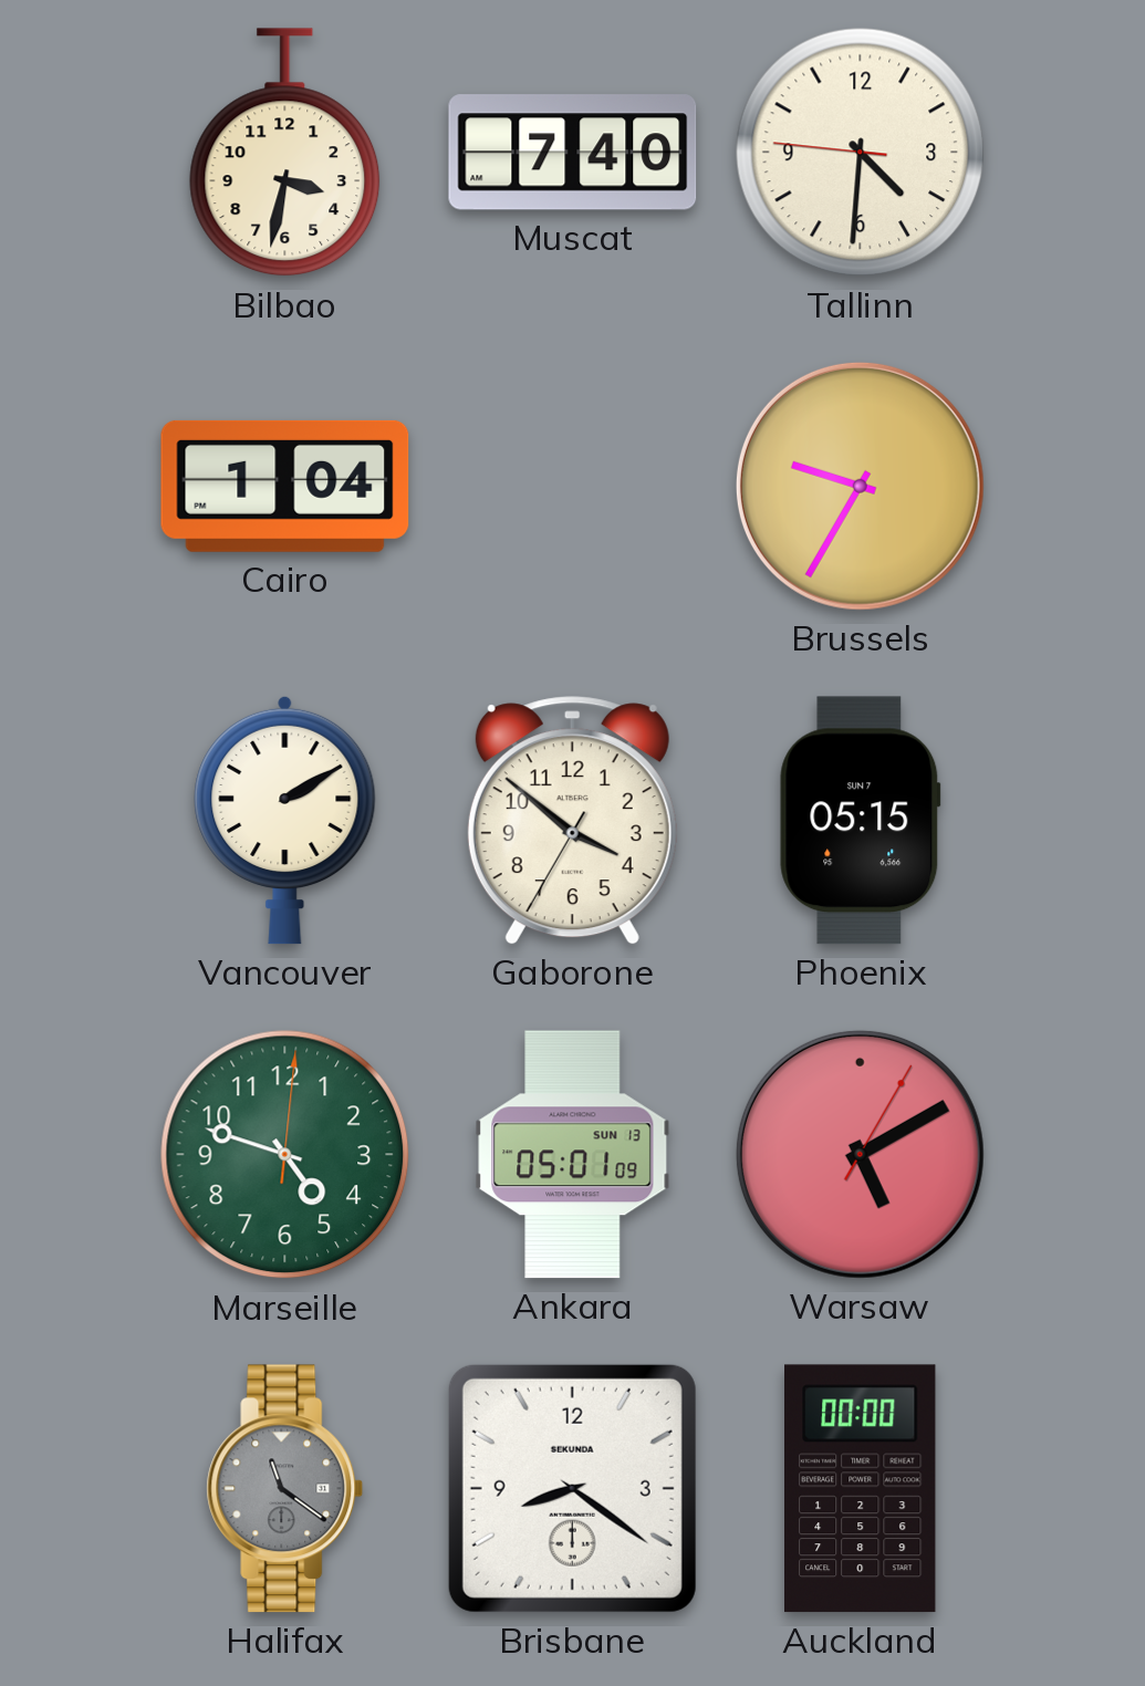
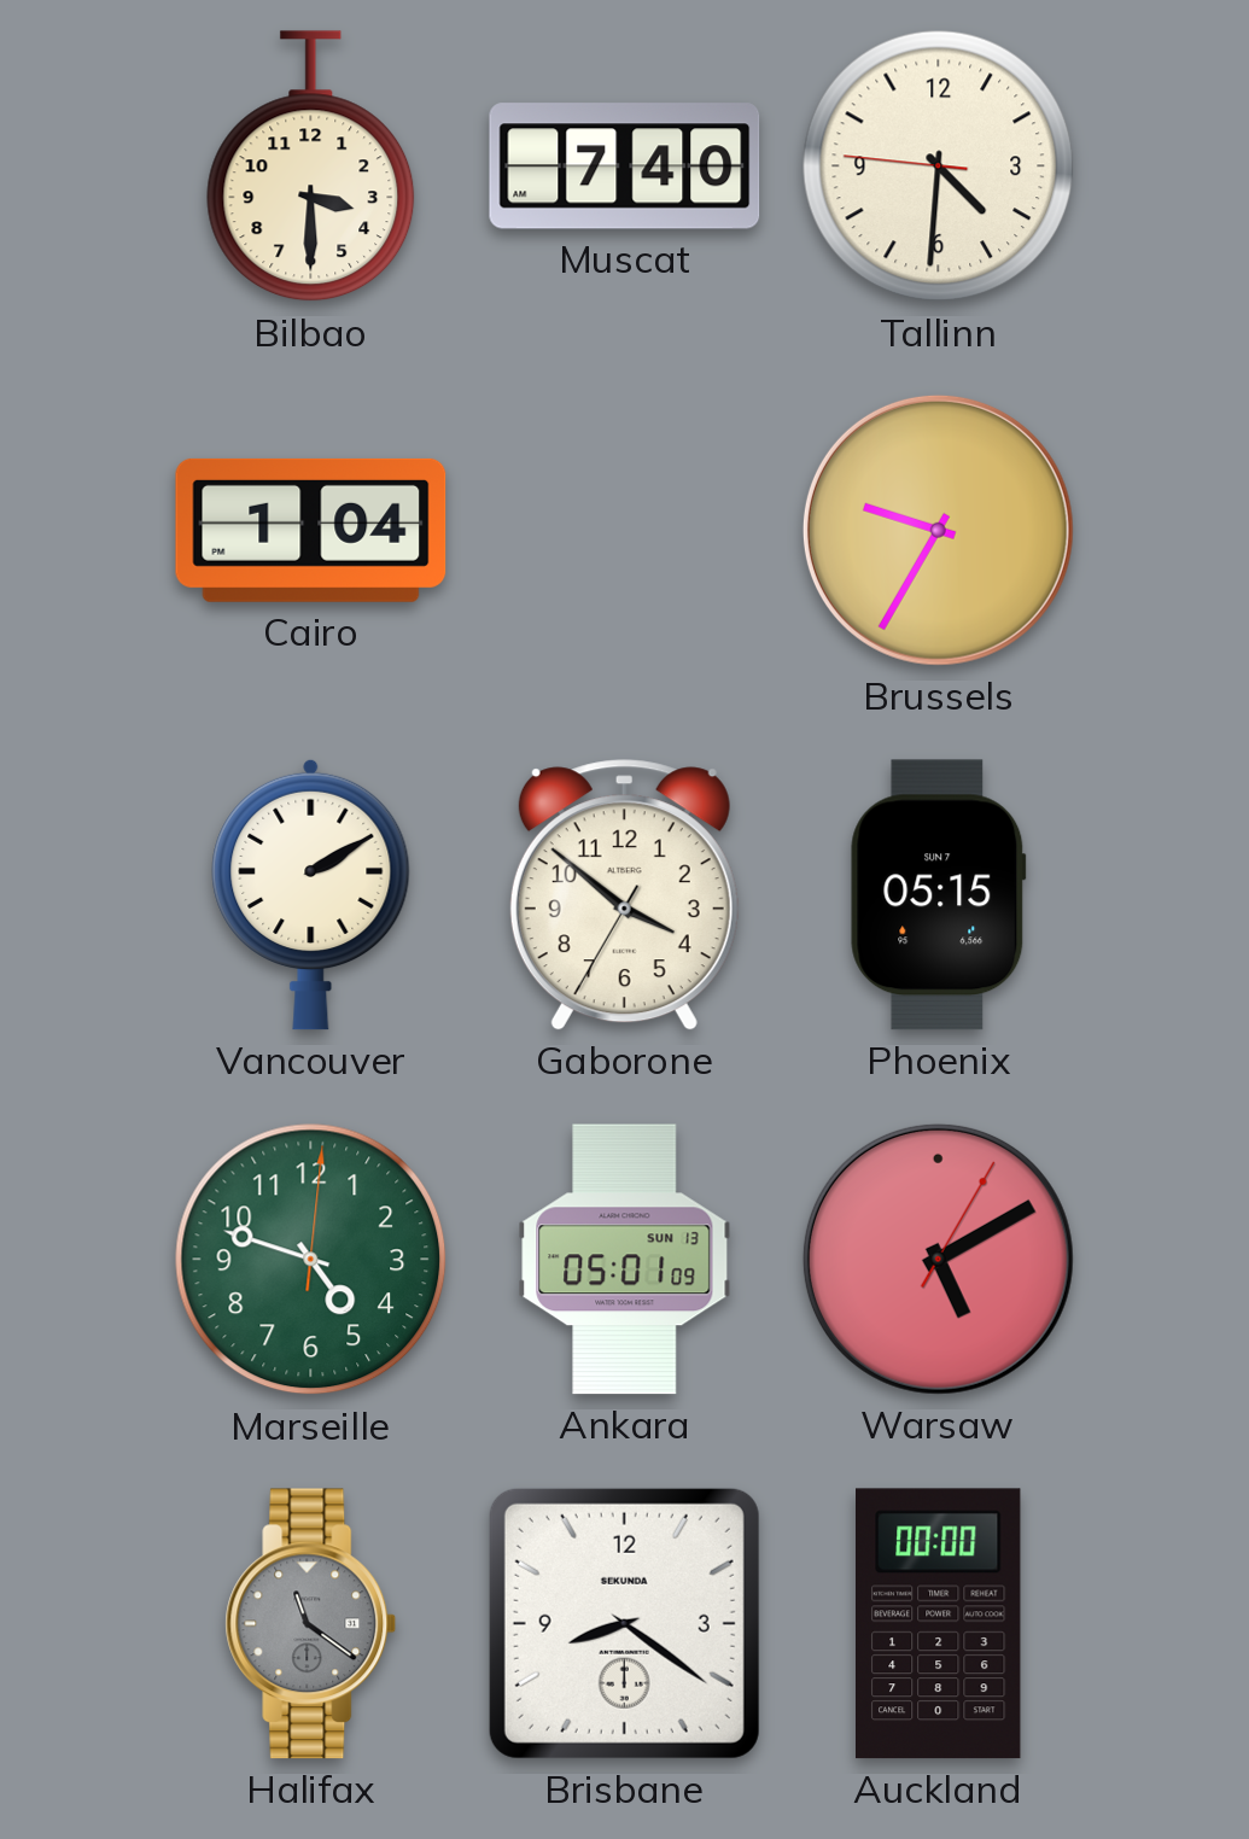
Bilbao: 3:32 -> 3:30 (311, 167)
